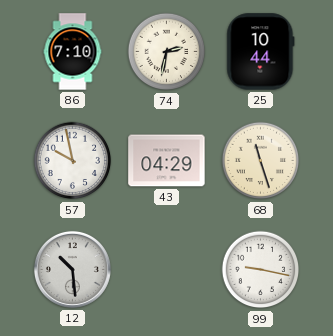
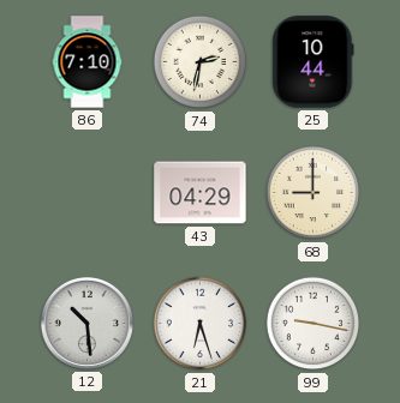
57: 9:58 -> none (73, 161)
68: 11:27 -> 9:00 (314, 193)
21: none -> 6:27 (201, 324)
